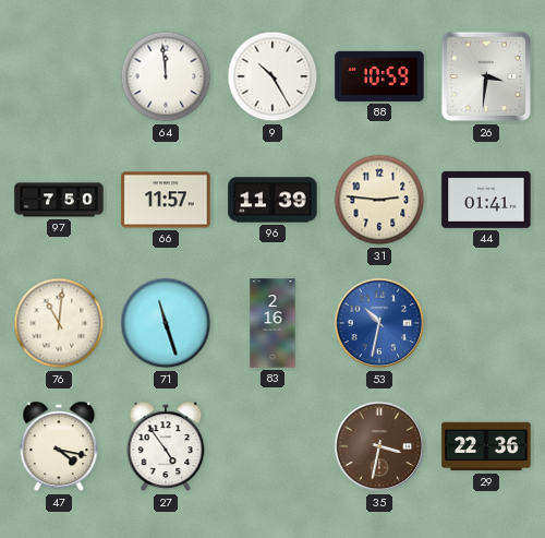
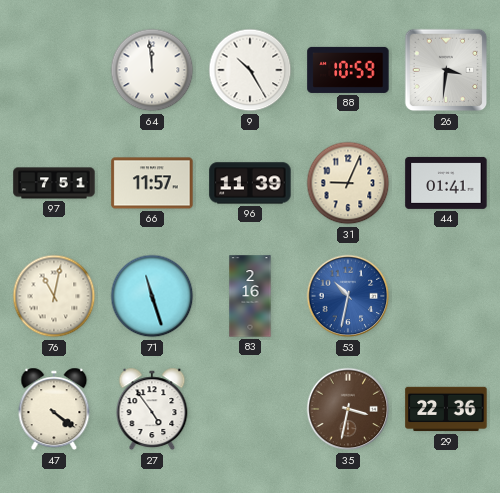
97: 7:50 -> 7:51 (54, 183)
31: 2:46 -> 9:04 (348, 183)
76: 11:01 -> 11:02 (54, 296)
47: 4:17 -> 4:21 (54, 409)
